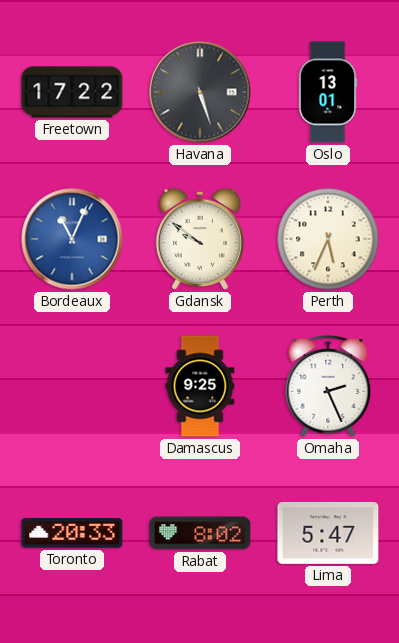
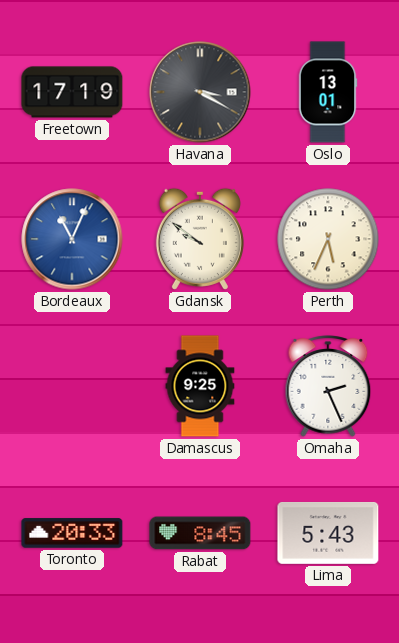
Freetown: 17:22 -> 17:19 (72, 92)
Havana: 5:27 -> 3:20 (200, 92)
Rabat: 8:02 -> 8:45 (200, 533)
Lima: 5:47 -> 5:43 (328, 533)
